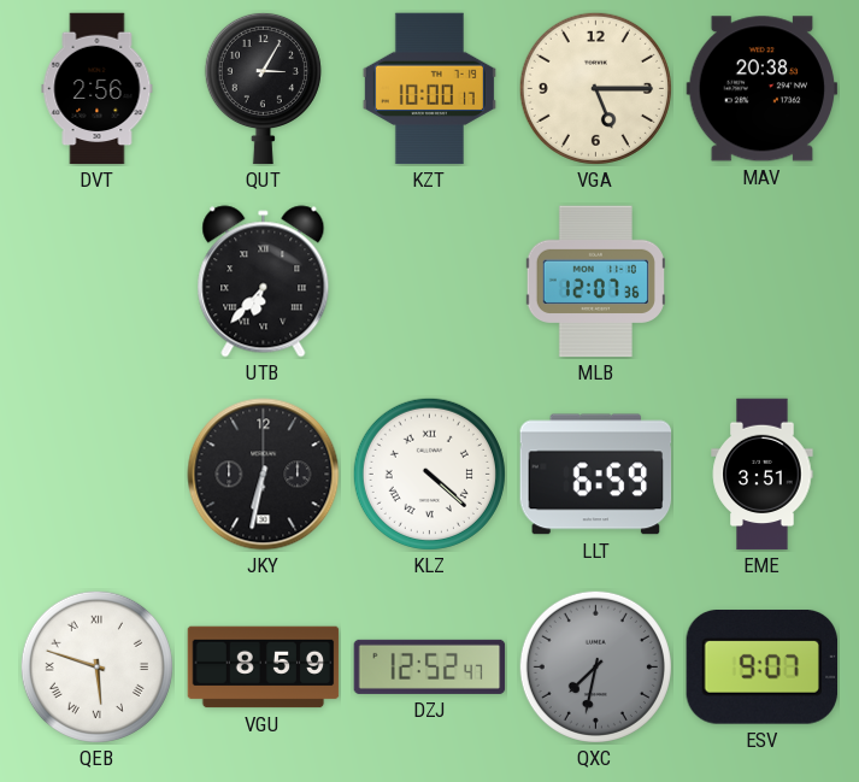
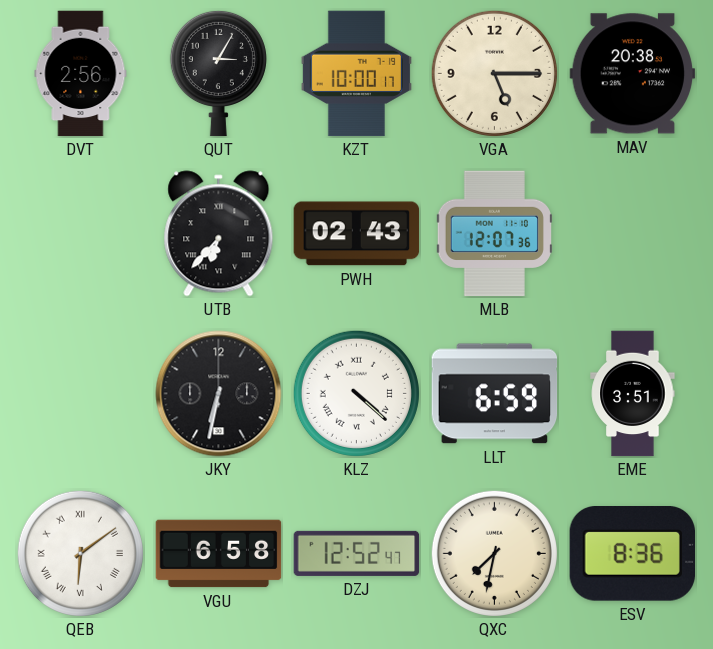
PWH: none -> 02:43 (357, 234)
QEB: 5:48 -> 6:09 (80, 553)
VGU: 8:59 -> 6:58 (219, 554)
QXC dial: grey -> cream (494, 553)
ESV: 9:07 -> 8:36 (632, 554)
